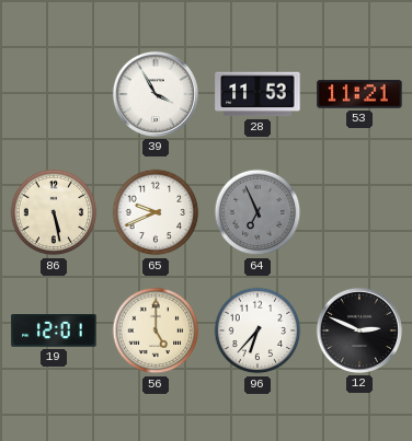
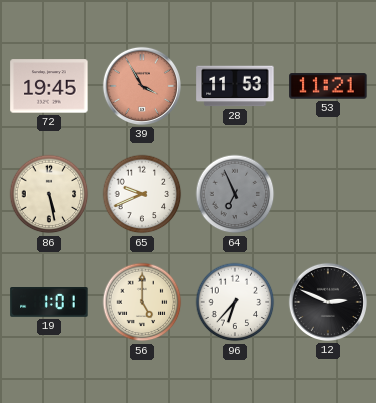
72: none -> 19:45 (49, 86)
39 dial: white -> salmon (142, 86)
19: 12:01 -> 1:01 (49, 303)
